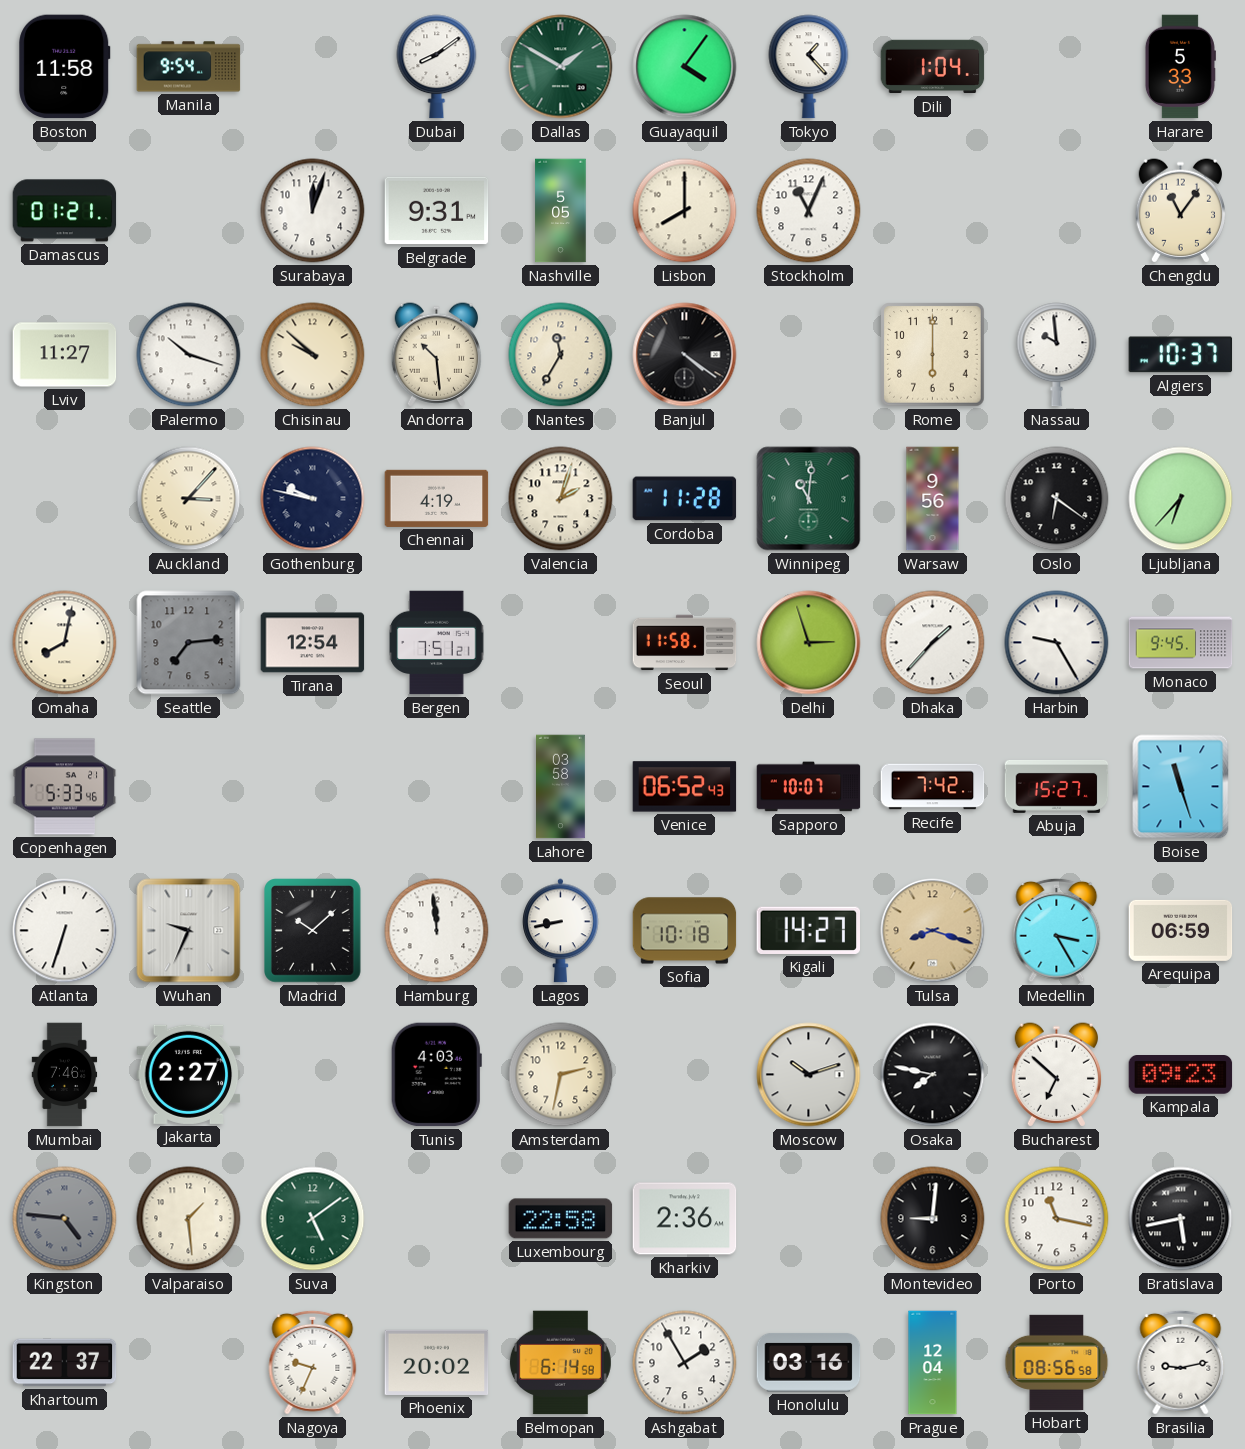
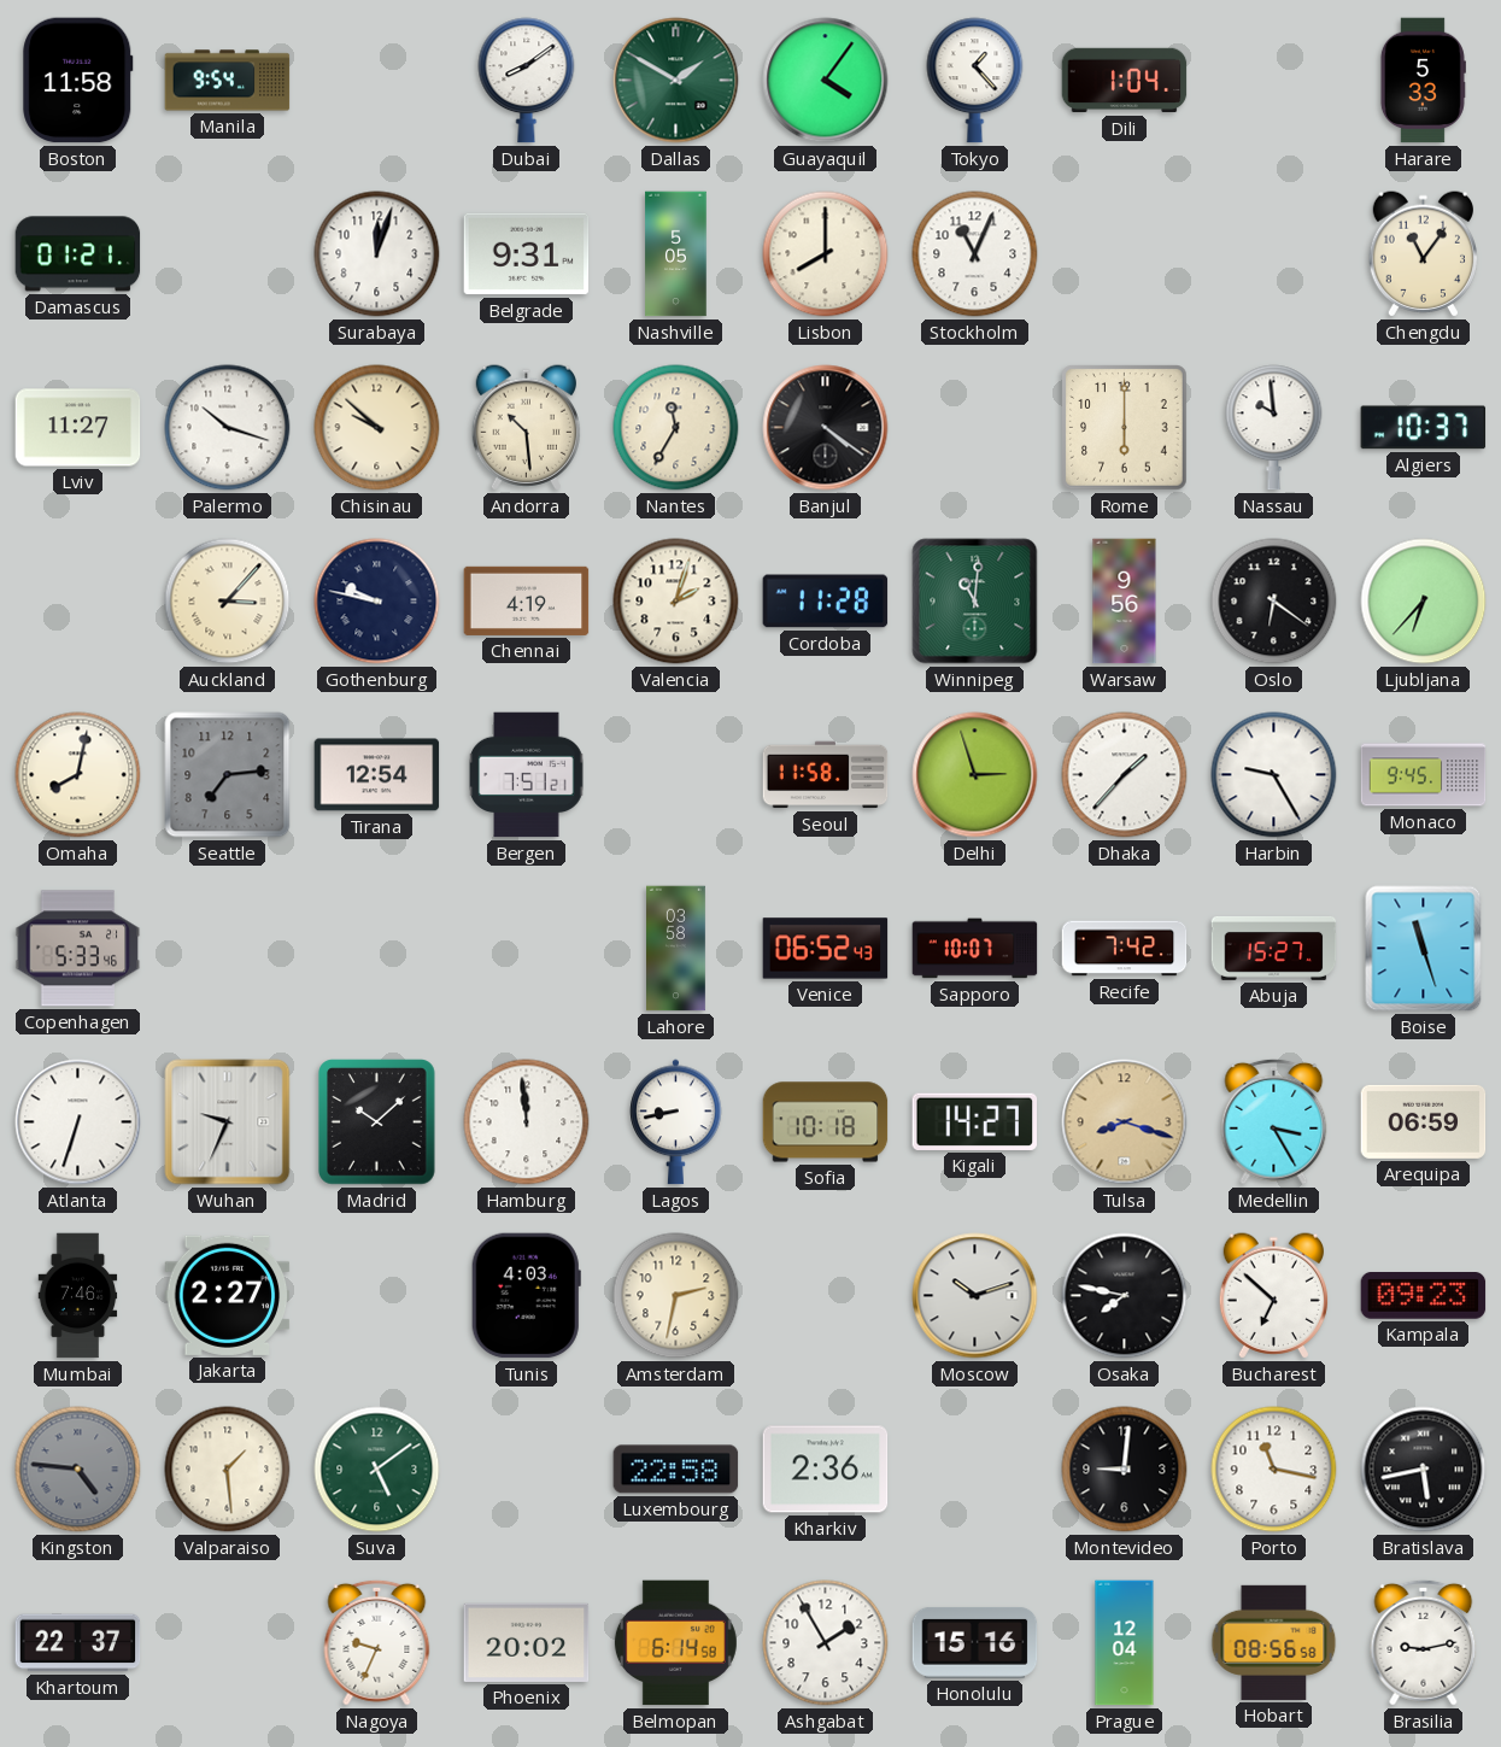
Honolulu: 03:16 -> 15:16 (975, 1642)
